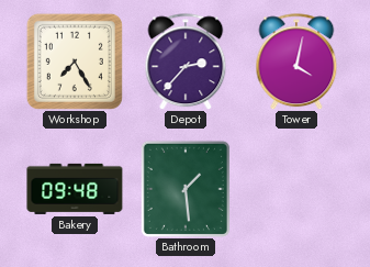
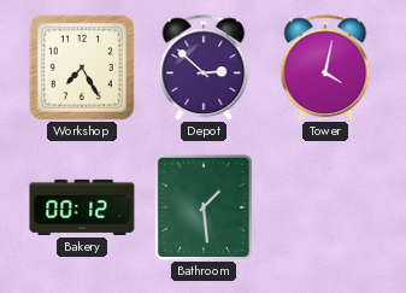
Depot: 2:37 -> 2:52 (204, 68)
Bakery: 09:48 -> 00:12 (82, 207)
